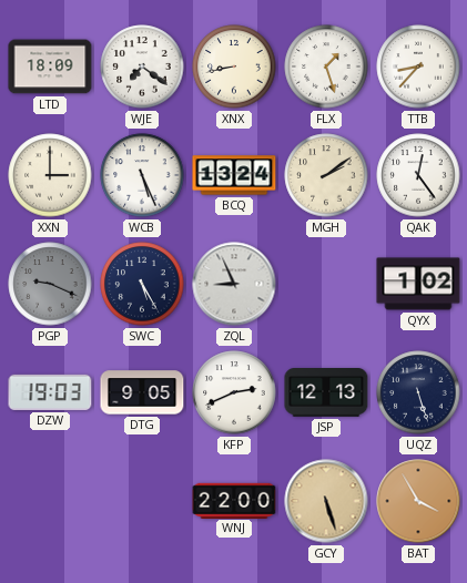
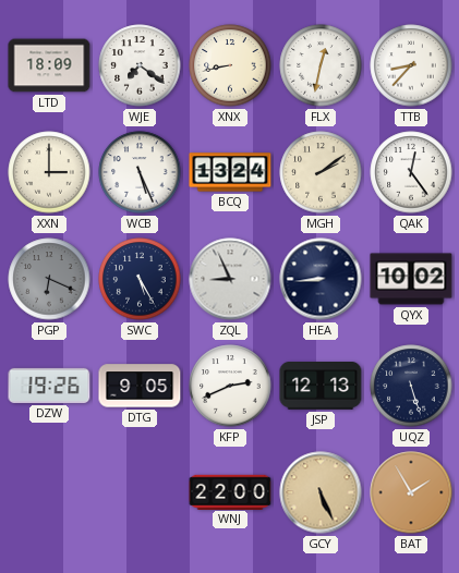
FLX: 1:27 -> 12:32 (321, 65)
PGP: 9:19 -> 6:19 (49, 279)
HEA: none -> 8:44 (321, 279)
QYX: 1:02 -> 10:02 (411, 279)
DZW: 19:03 -> 19:26 (49, 386)
GCY: 5:27 -> 5:26 (321, 492)
BAT: 3:55 -> 1:55 (411, 492)
